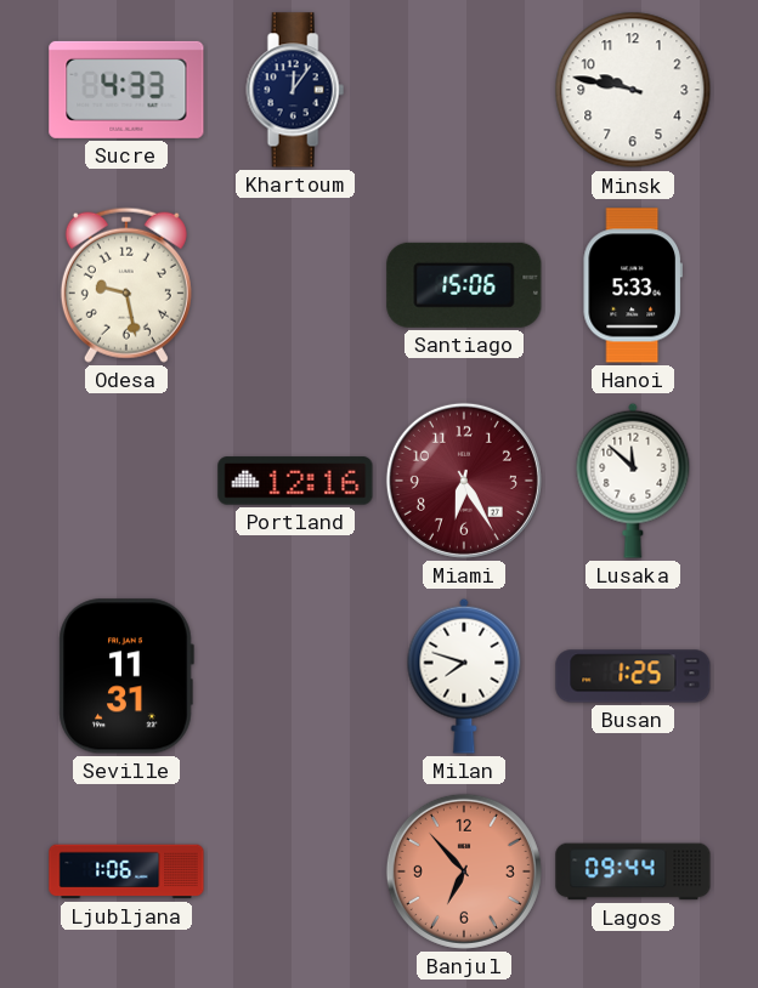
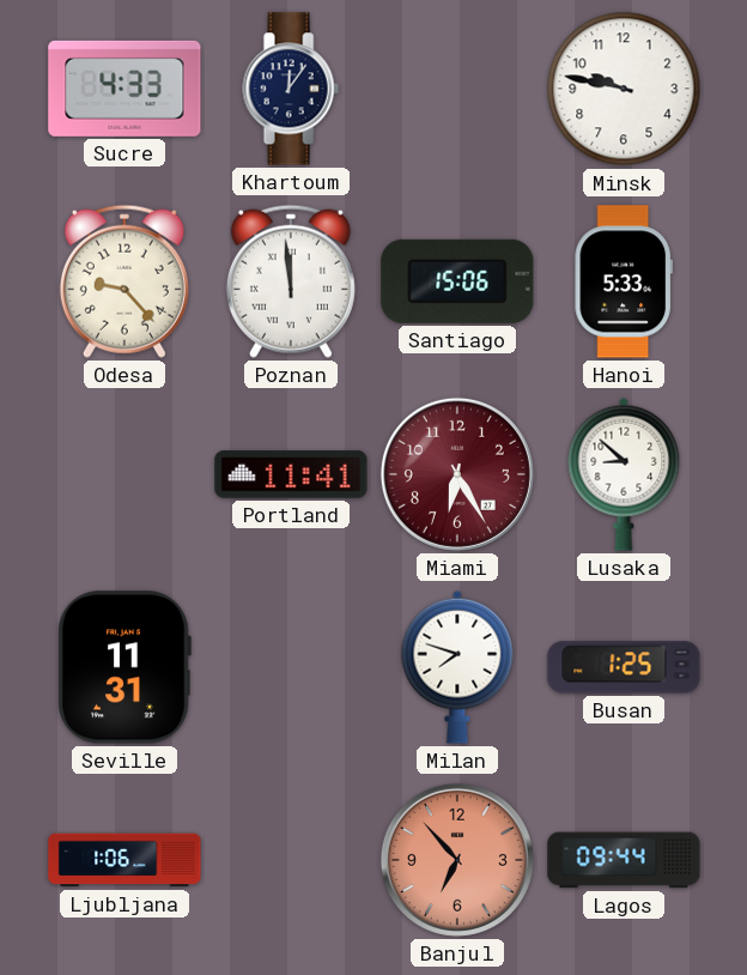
Odesa: 9:28 -> 9:23 (124, 281)
Poznan: none -> 11:59 (291, 281)
Portland: 12:16 -> 11:41 (291, 474)
Lusaka: 11:52 -> 8:52 (624, 474)
